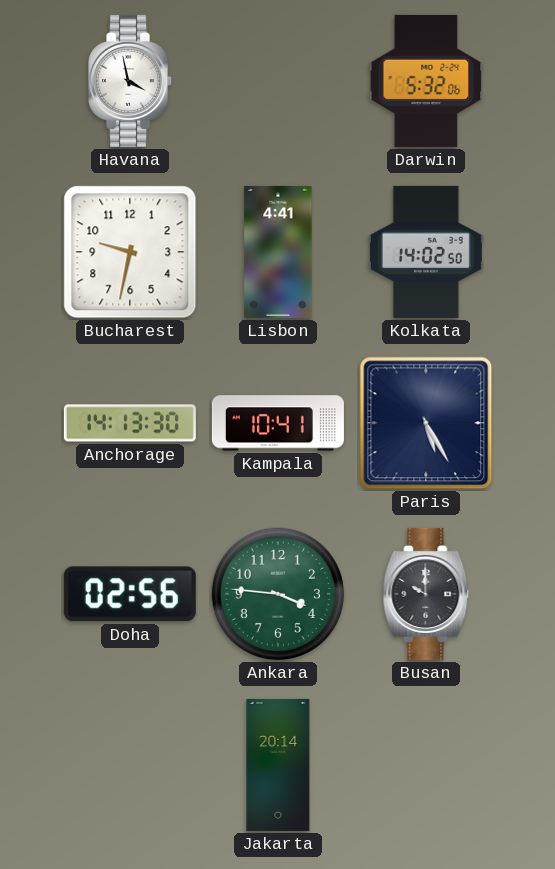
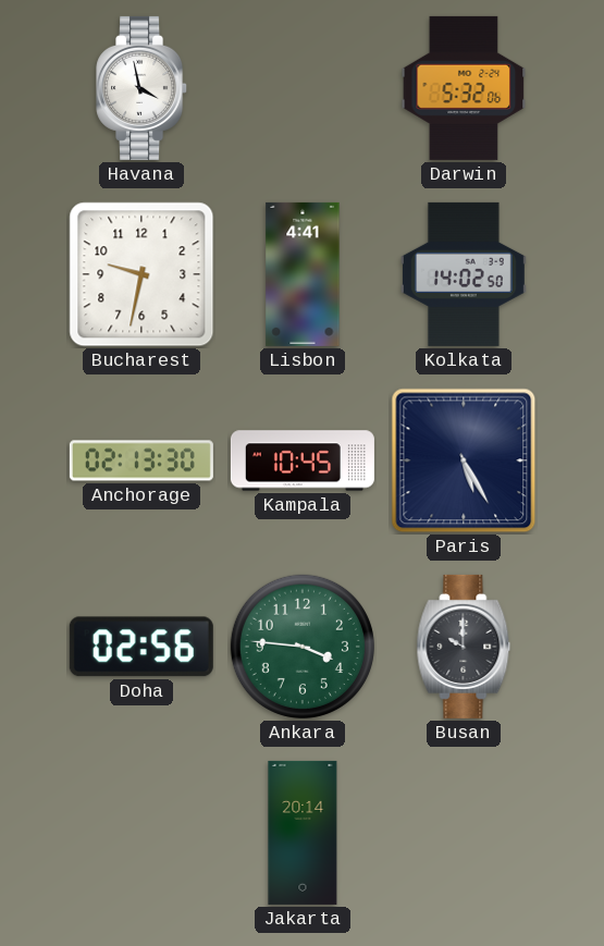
Anchorage: 14:13 -> 02:13 (141, 460)
Kampala: 10:41 -> 10:45 (303, 460)
